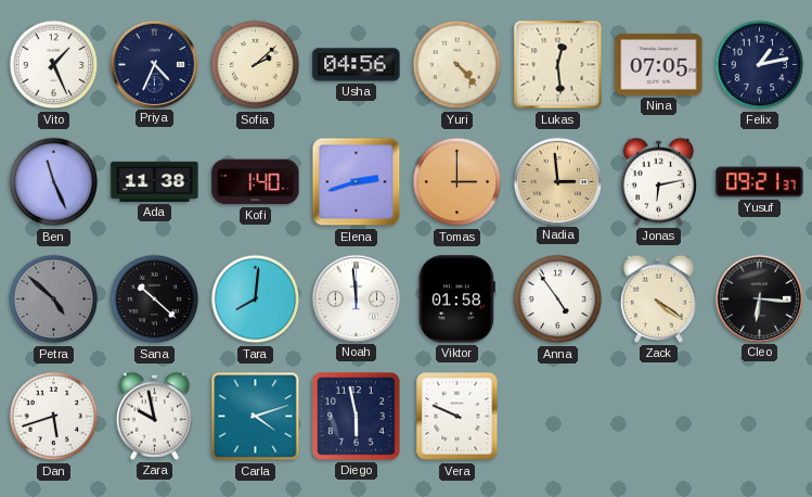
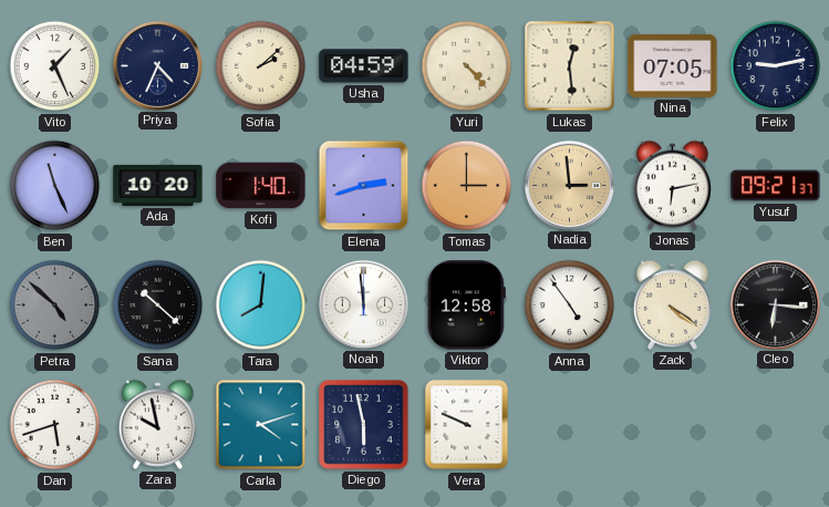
Usha: 04:56 -> 04:59 (364, 66)
Felix: 1:13 -> 9:13 (776, 66)
Ada: 11:38 -> 10:20 (158, 185)
Viktor: 01:58 -> 12:58 (466, 306)
